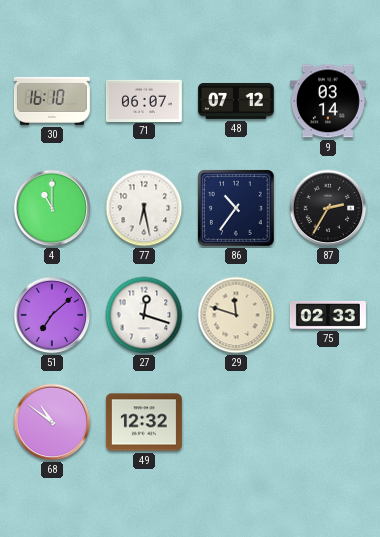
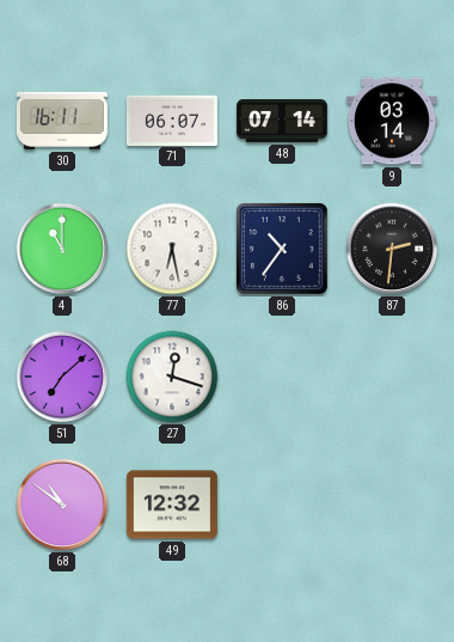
30: 16:10 -> 16:11 (62, 121)
48: 07:12 -> 07:14 (282, 121)
87: 2:35 -> 2:31 (392, 249)
29: 11:48 -> none (236, 315)
75: 02:33 -> none (328, 315)
